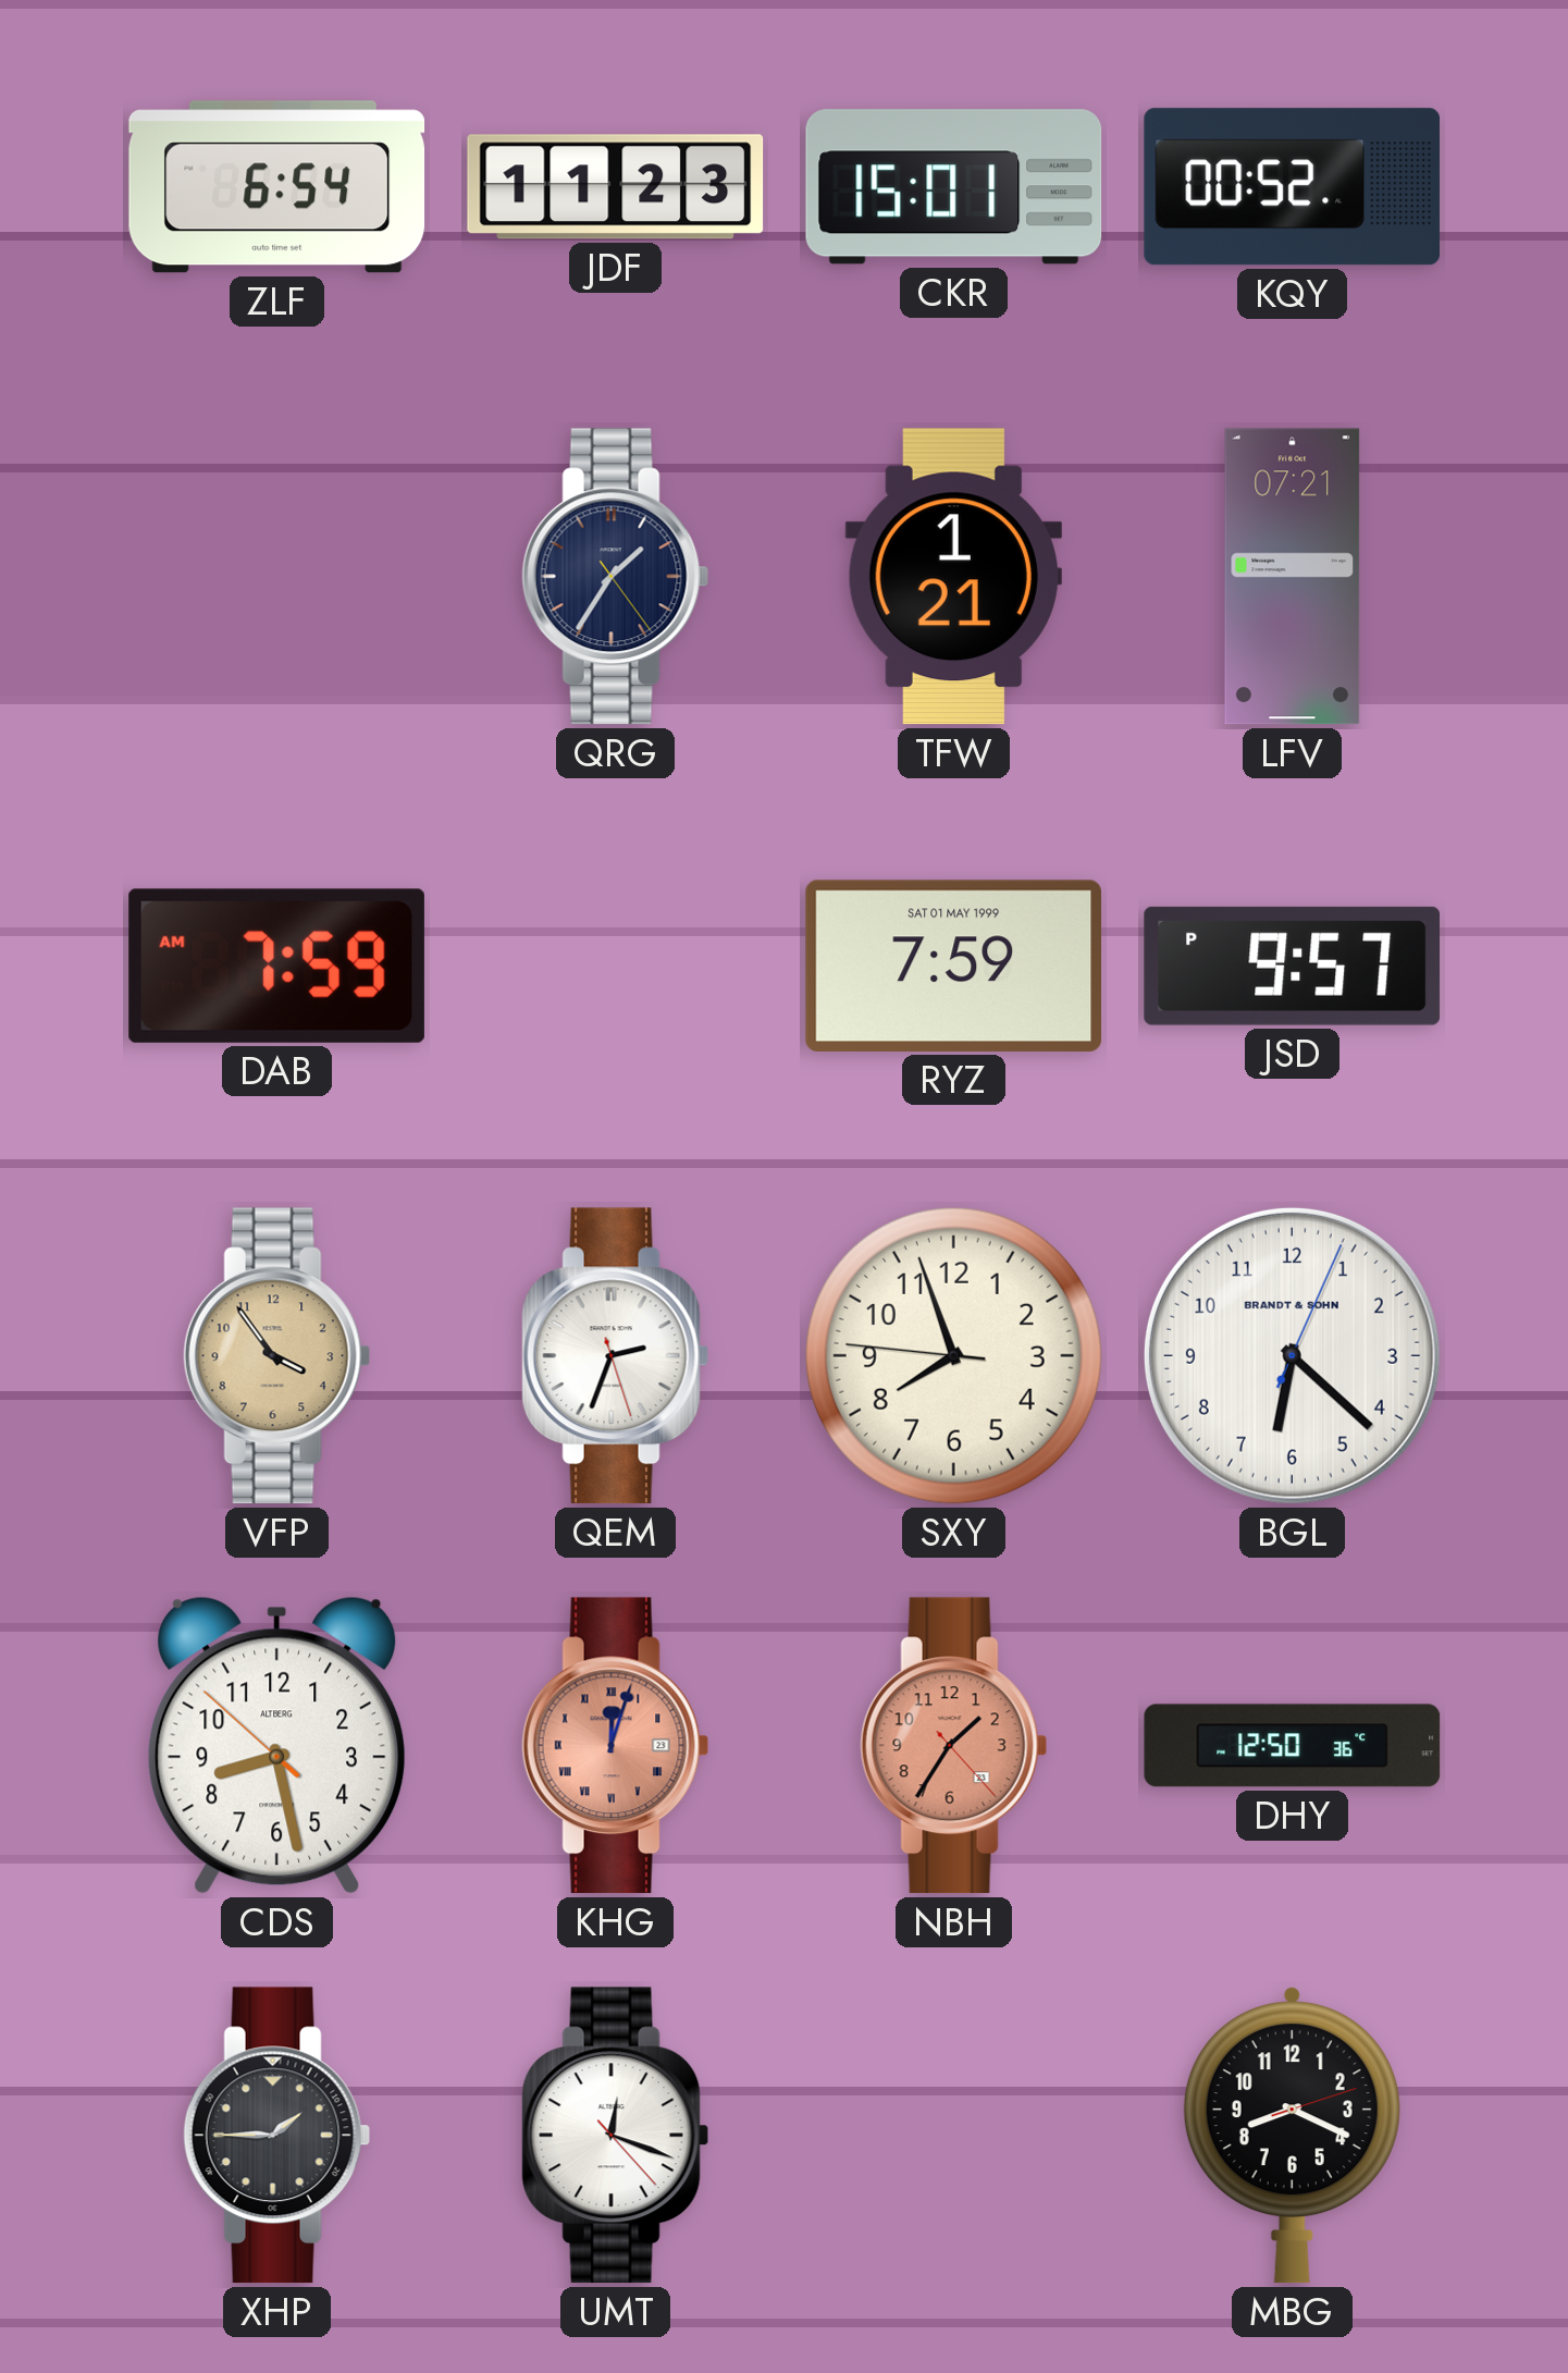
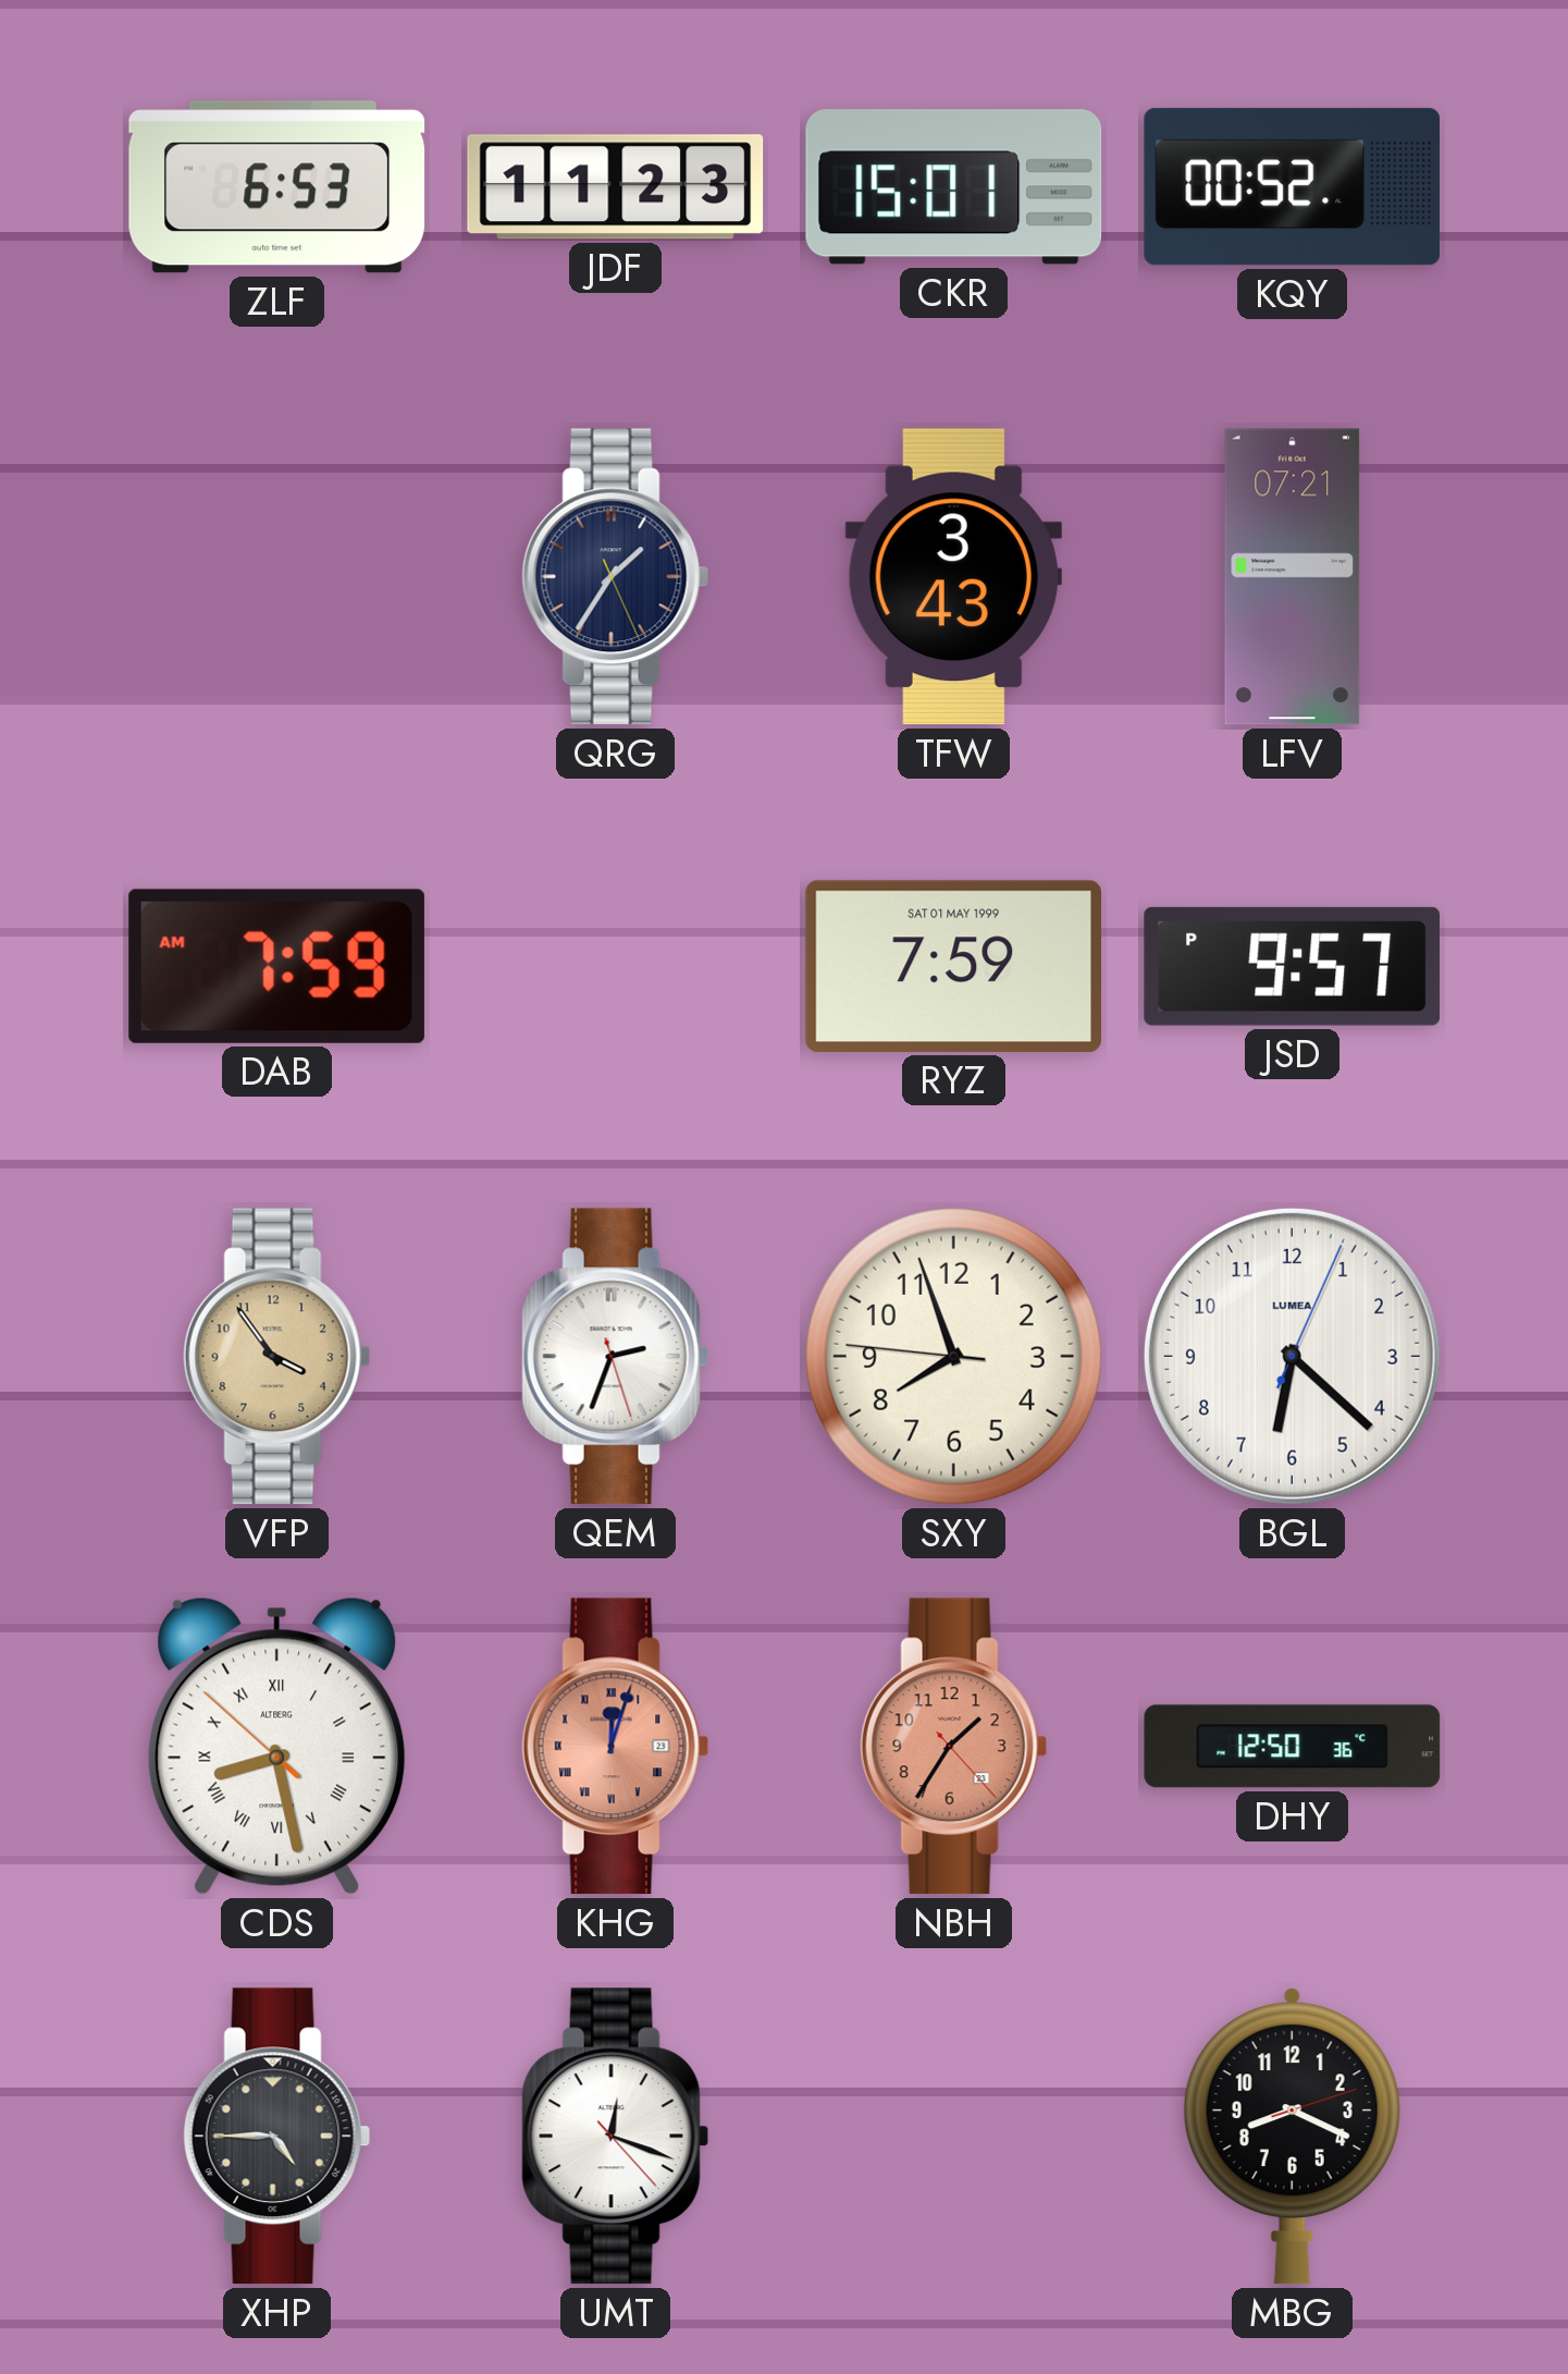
ZLF: 6:54 -> 6:53 (277, 187)
QRG: 1:35:24 -> 1:35:26 (616, 577)
TFW: 1:21 -> 3:43 (953, 577)
BGL brand: BRANDT & SOHN -> LUMEA (1292, 1356)
CDS numerals: Arabic -> Roman (277, 1746)
XHP: 1:45 -> 4:45 (277, 2137)
